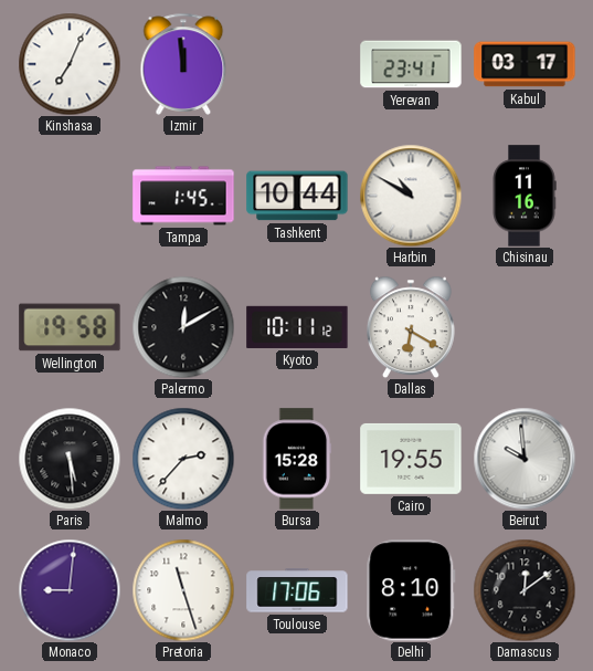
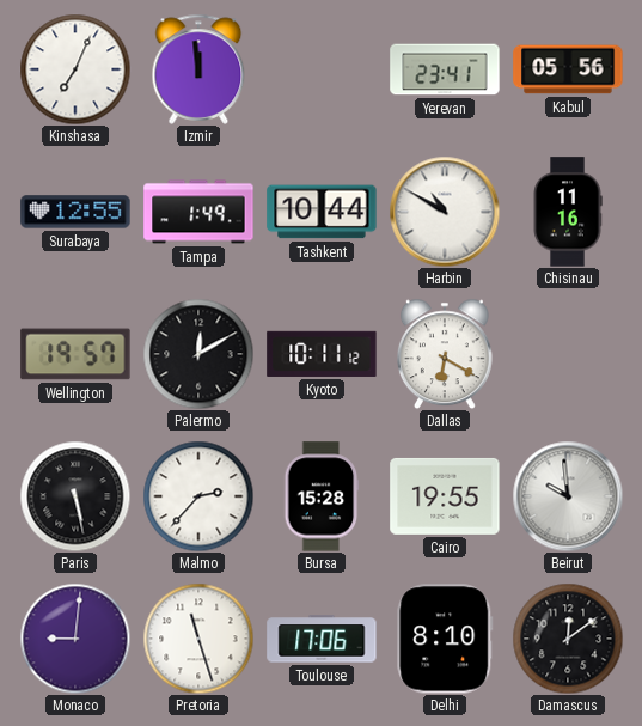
Kabul: 03:17 -> 05:56 (568, 69)
Surabaya: none -> 12:55 (75, 212)
Tampa: 1:45 -> 1:49 (198, 212)
Wellington: 19:58 -> 19:57 (75, 354)
Paris: 5:29 -> 5:28 (75, 496)
